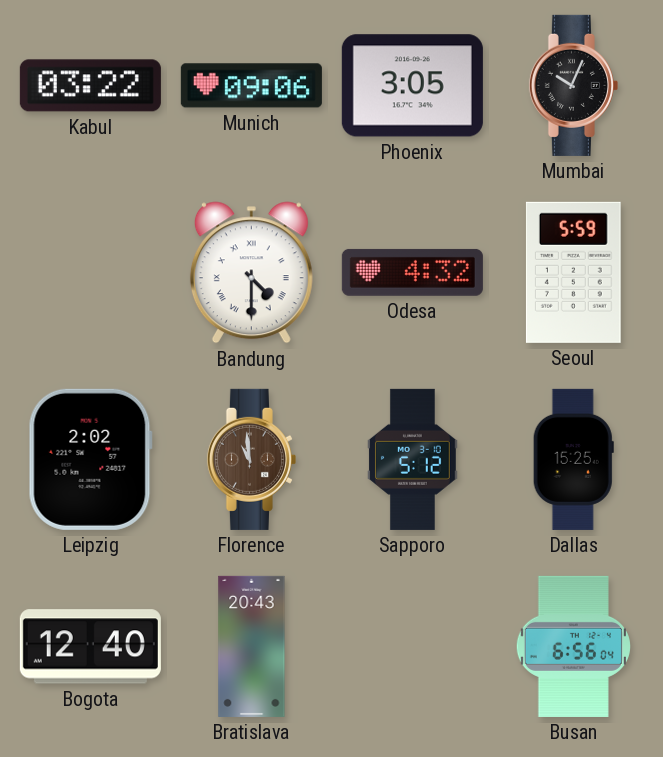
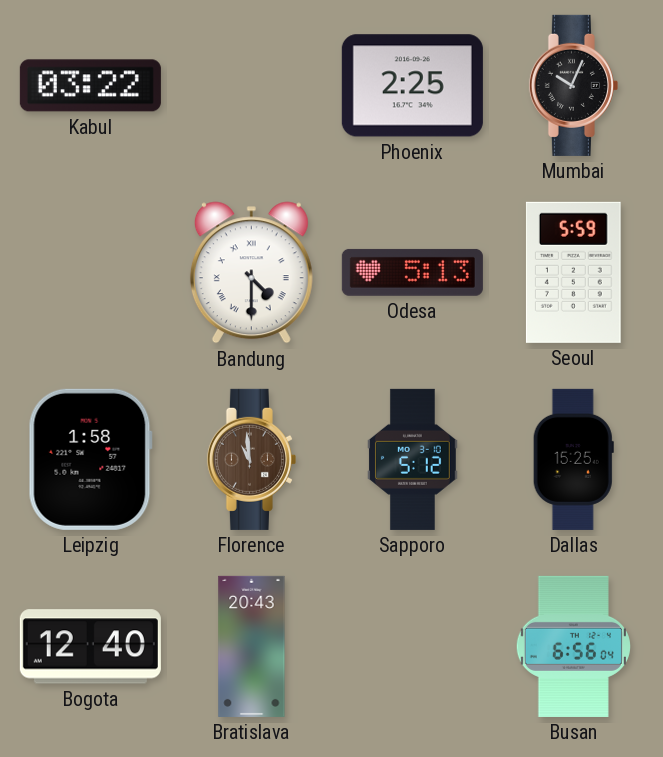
Munich: 09:06 -> none (251, 86)
Phoenix: 3:05 -> 2:25 (412, 86)
Odesa: 4:32 -> 5:13 (412, 272)
Leipzig: 2:02 -> 1:58 (90, 459)
